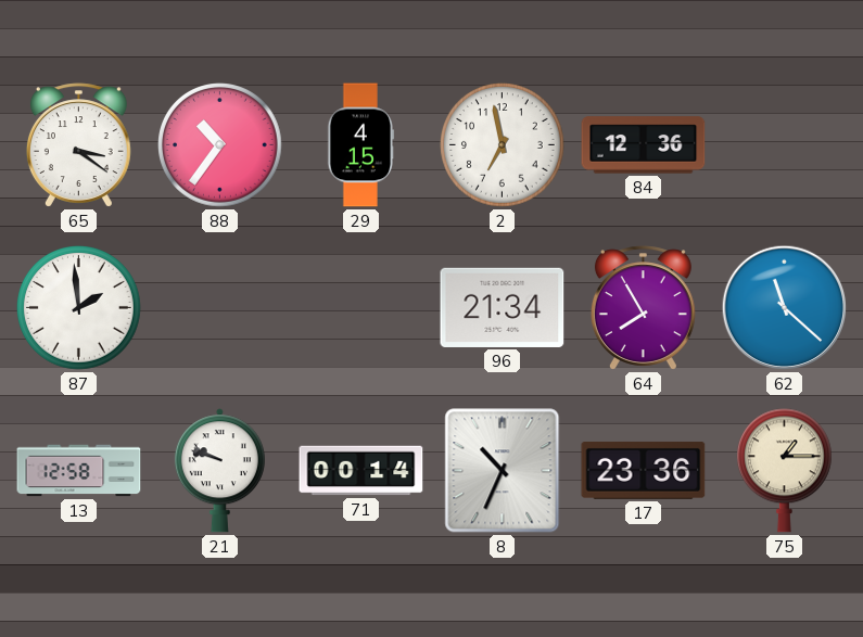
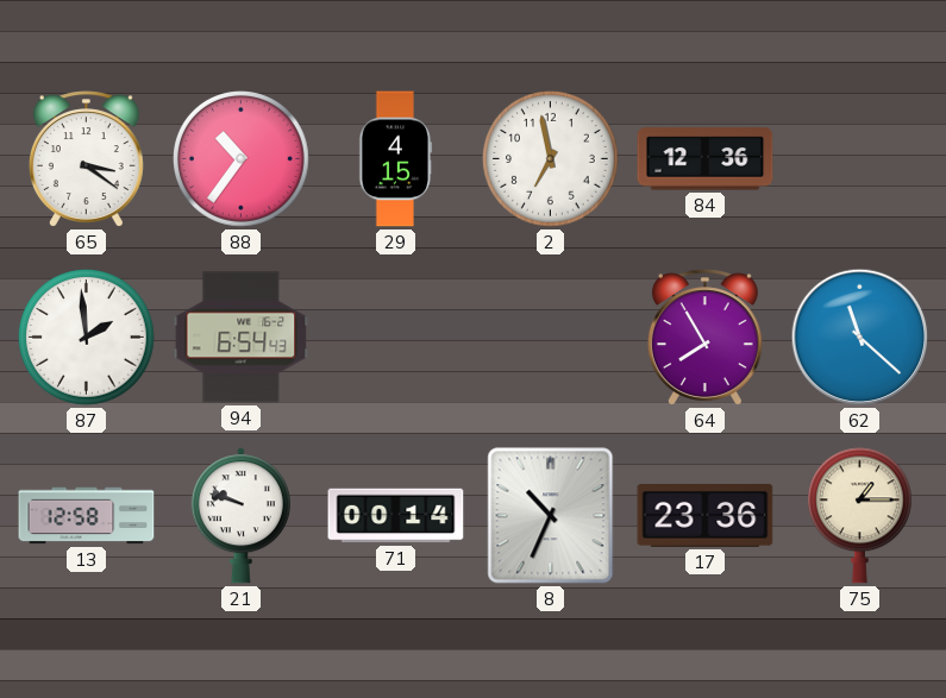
94: none -> 6:54 (242, 338)
96: 21:34 -> none (503, 307)
